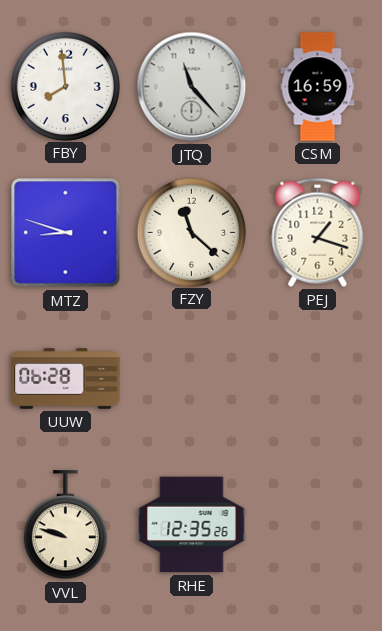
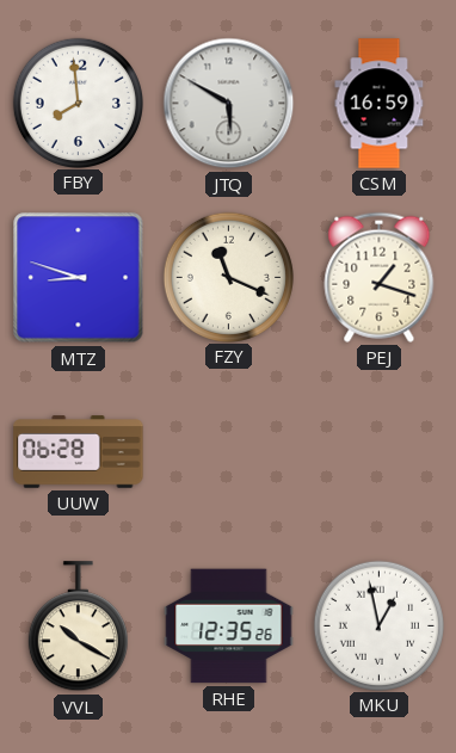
JTQ: 11:23 -> 5:50 (229, 104)
FZY: 11:22 -> 11:19 (228, 277)
VVL: 9:48 -> 10:20 (78, 627)
MKU: none -> 12:58 (378, 625)
